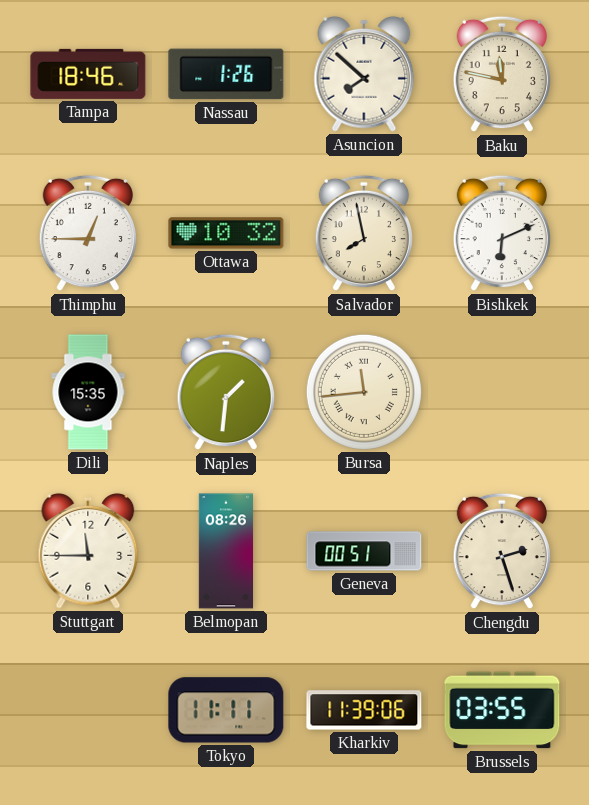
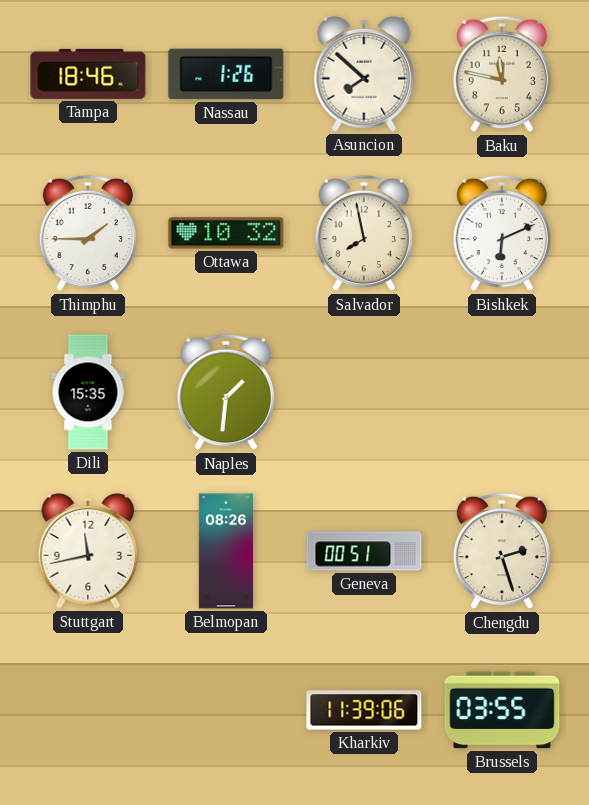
Thimphu: 12:45 -> 1:45 (87, 233)
Bursa: 11:44 -> none (364, 392)
Stuttgart: 11:45 -> 11:43 (88, 551)
Tokyo: 11:11 -> none (226, 710)
